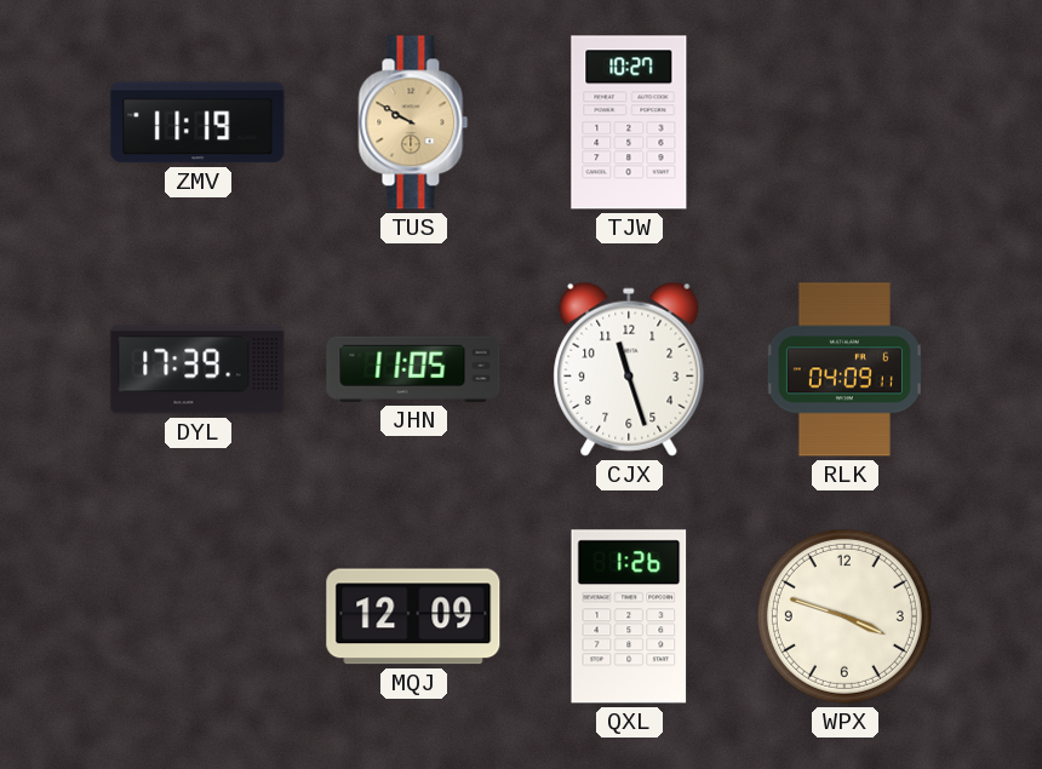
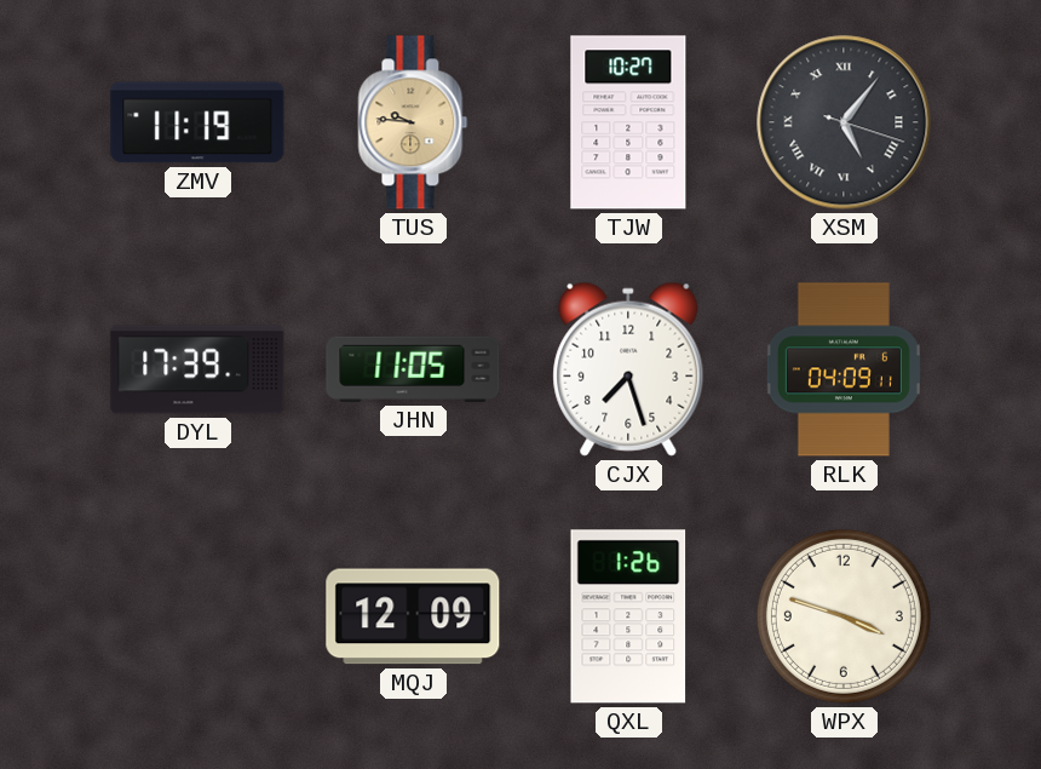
TUS: 9:50 -> 9:46 (413, 122)
XSM: none -> 5:06 (844, 122)
CJX: 11:27 -> 7:27 (628, 369)
